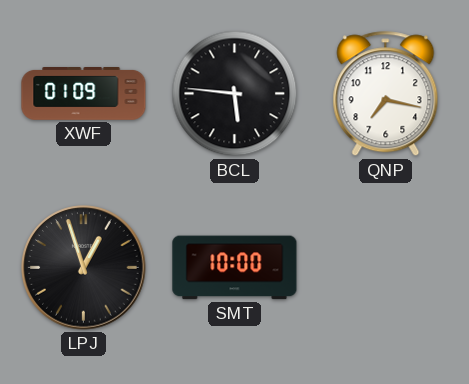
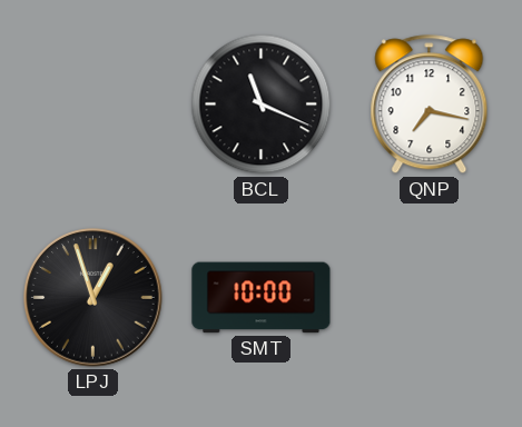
XWF: 01:09 -> none (84, 94)
BCL: 5:46 -> 11:19 (262, 105)
